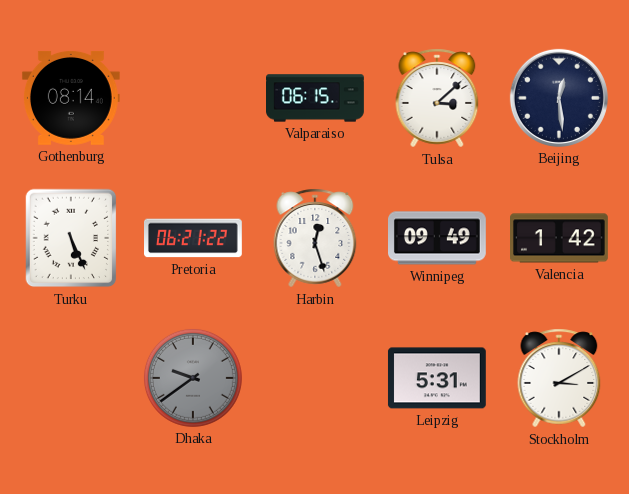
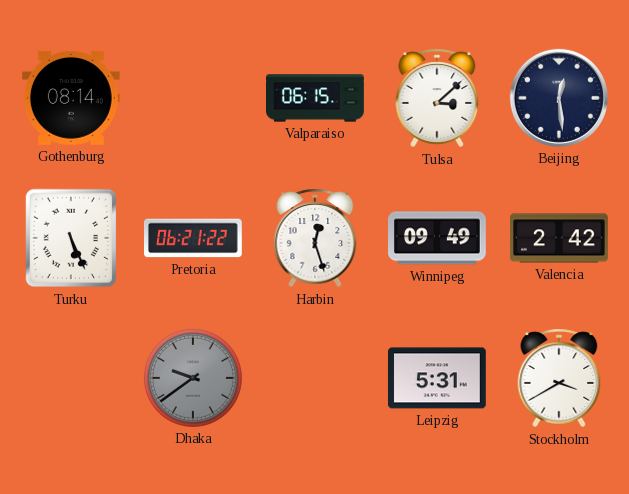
Valencia: 1:42 -> 2:42 (560, 238)
Stockholm: 3:10 -> 3:40 (559, 378)
